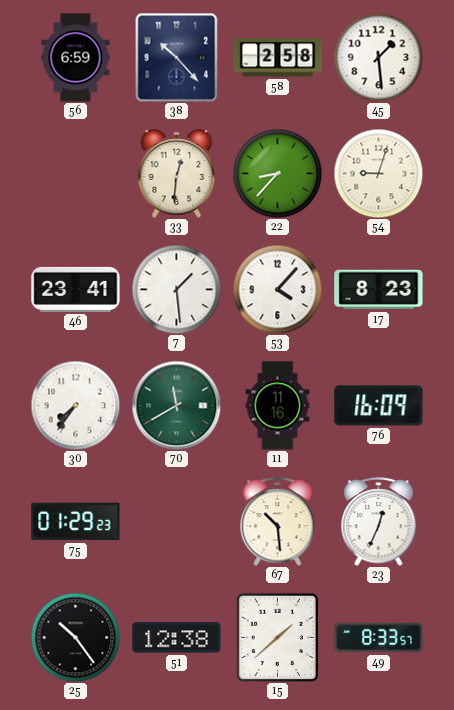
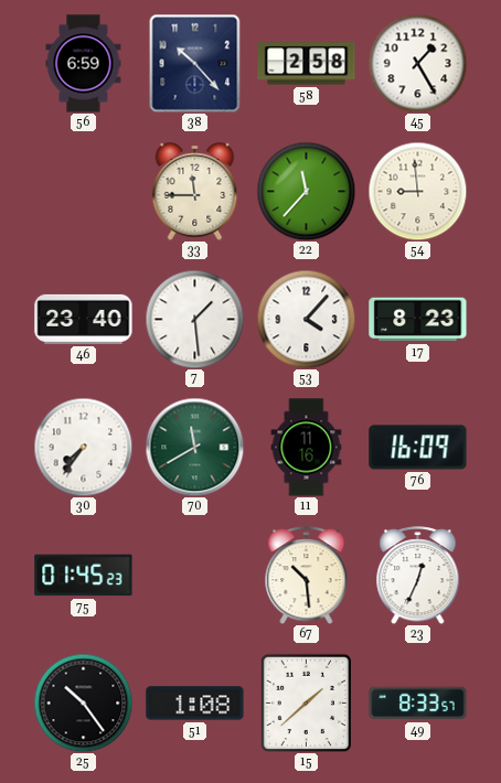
45: 1:29 -> 1:25 (417, 63)
33: 12:31 -> 11:45 (195, 192)
22: 8:37 -> 11:37 (306, 191)
54: 9:03 -> 8:59 (417, 191)
46: 23:41 -> 23:40 (84, 319)
75: 01:29 -> 01:45 (84, 576)
51: 12:38 -> 1:08 (195, 704)
